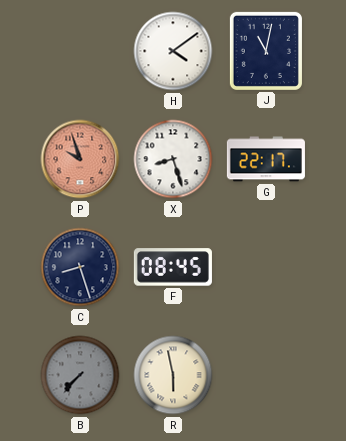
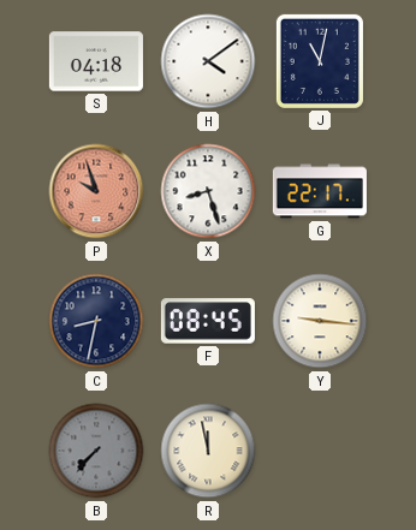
S: none -> 04:18 (96, 61)
C: 8:27 -> 8:32 (96, 321)
Y: none -> 9:16 (320, 321)
R: 5:58 -> 11:58 (208, 451)
